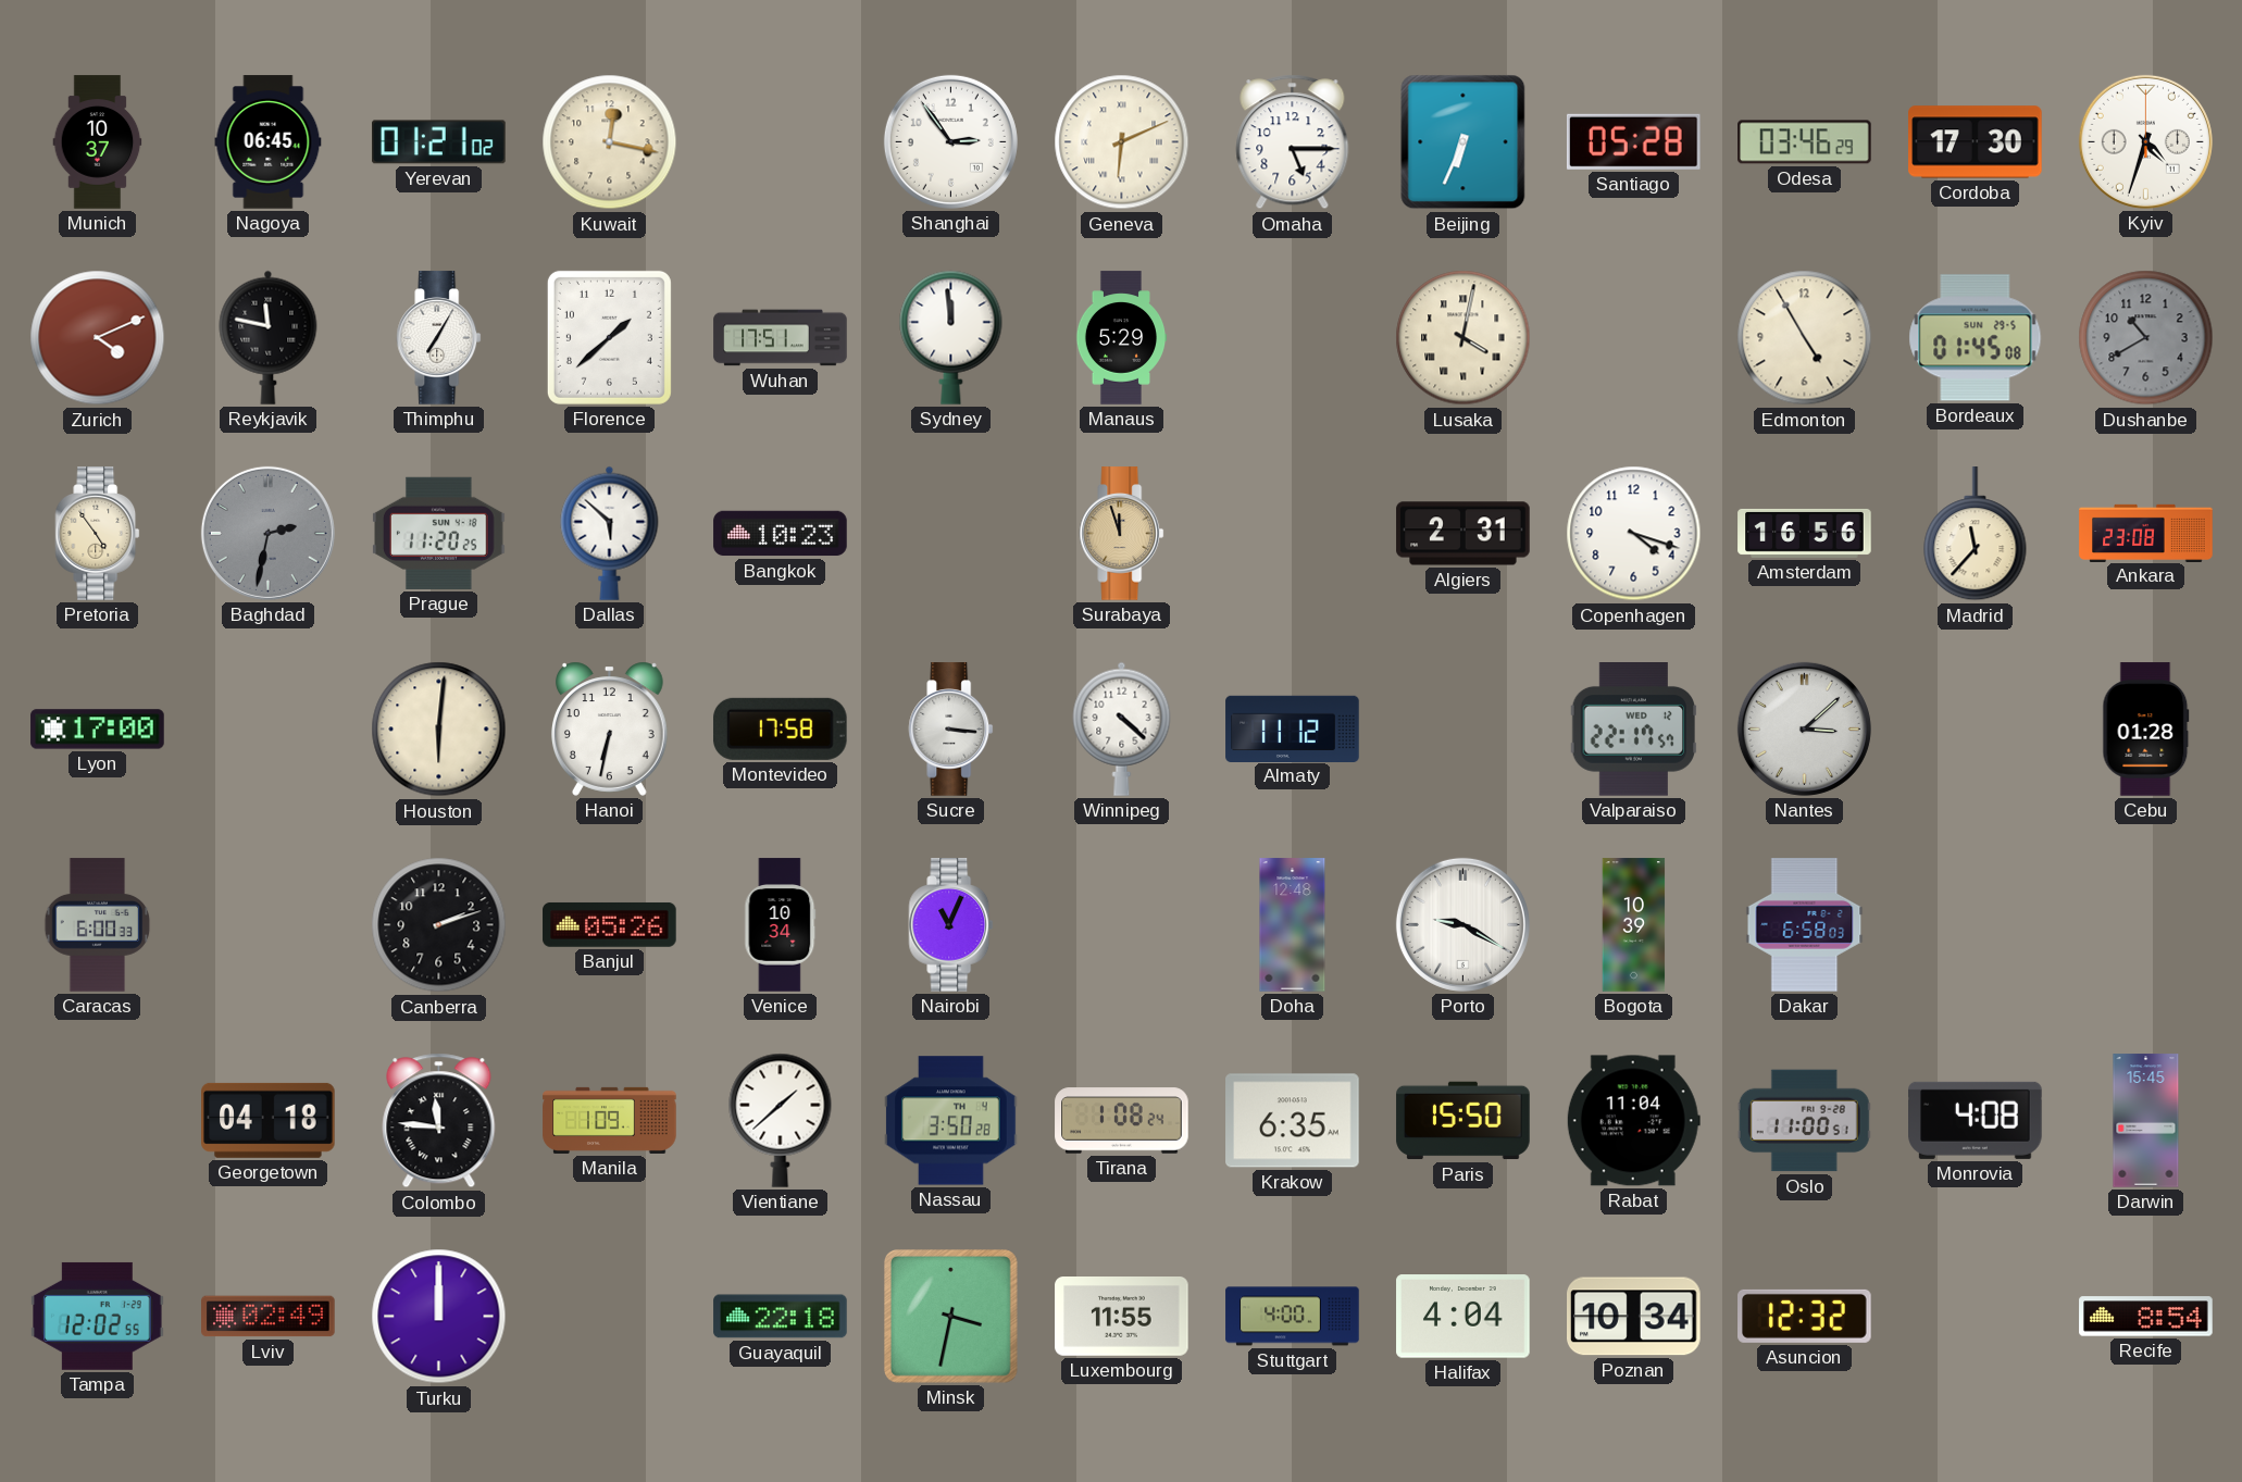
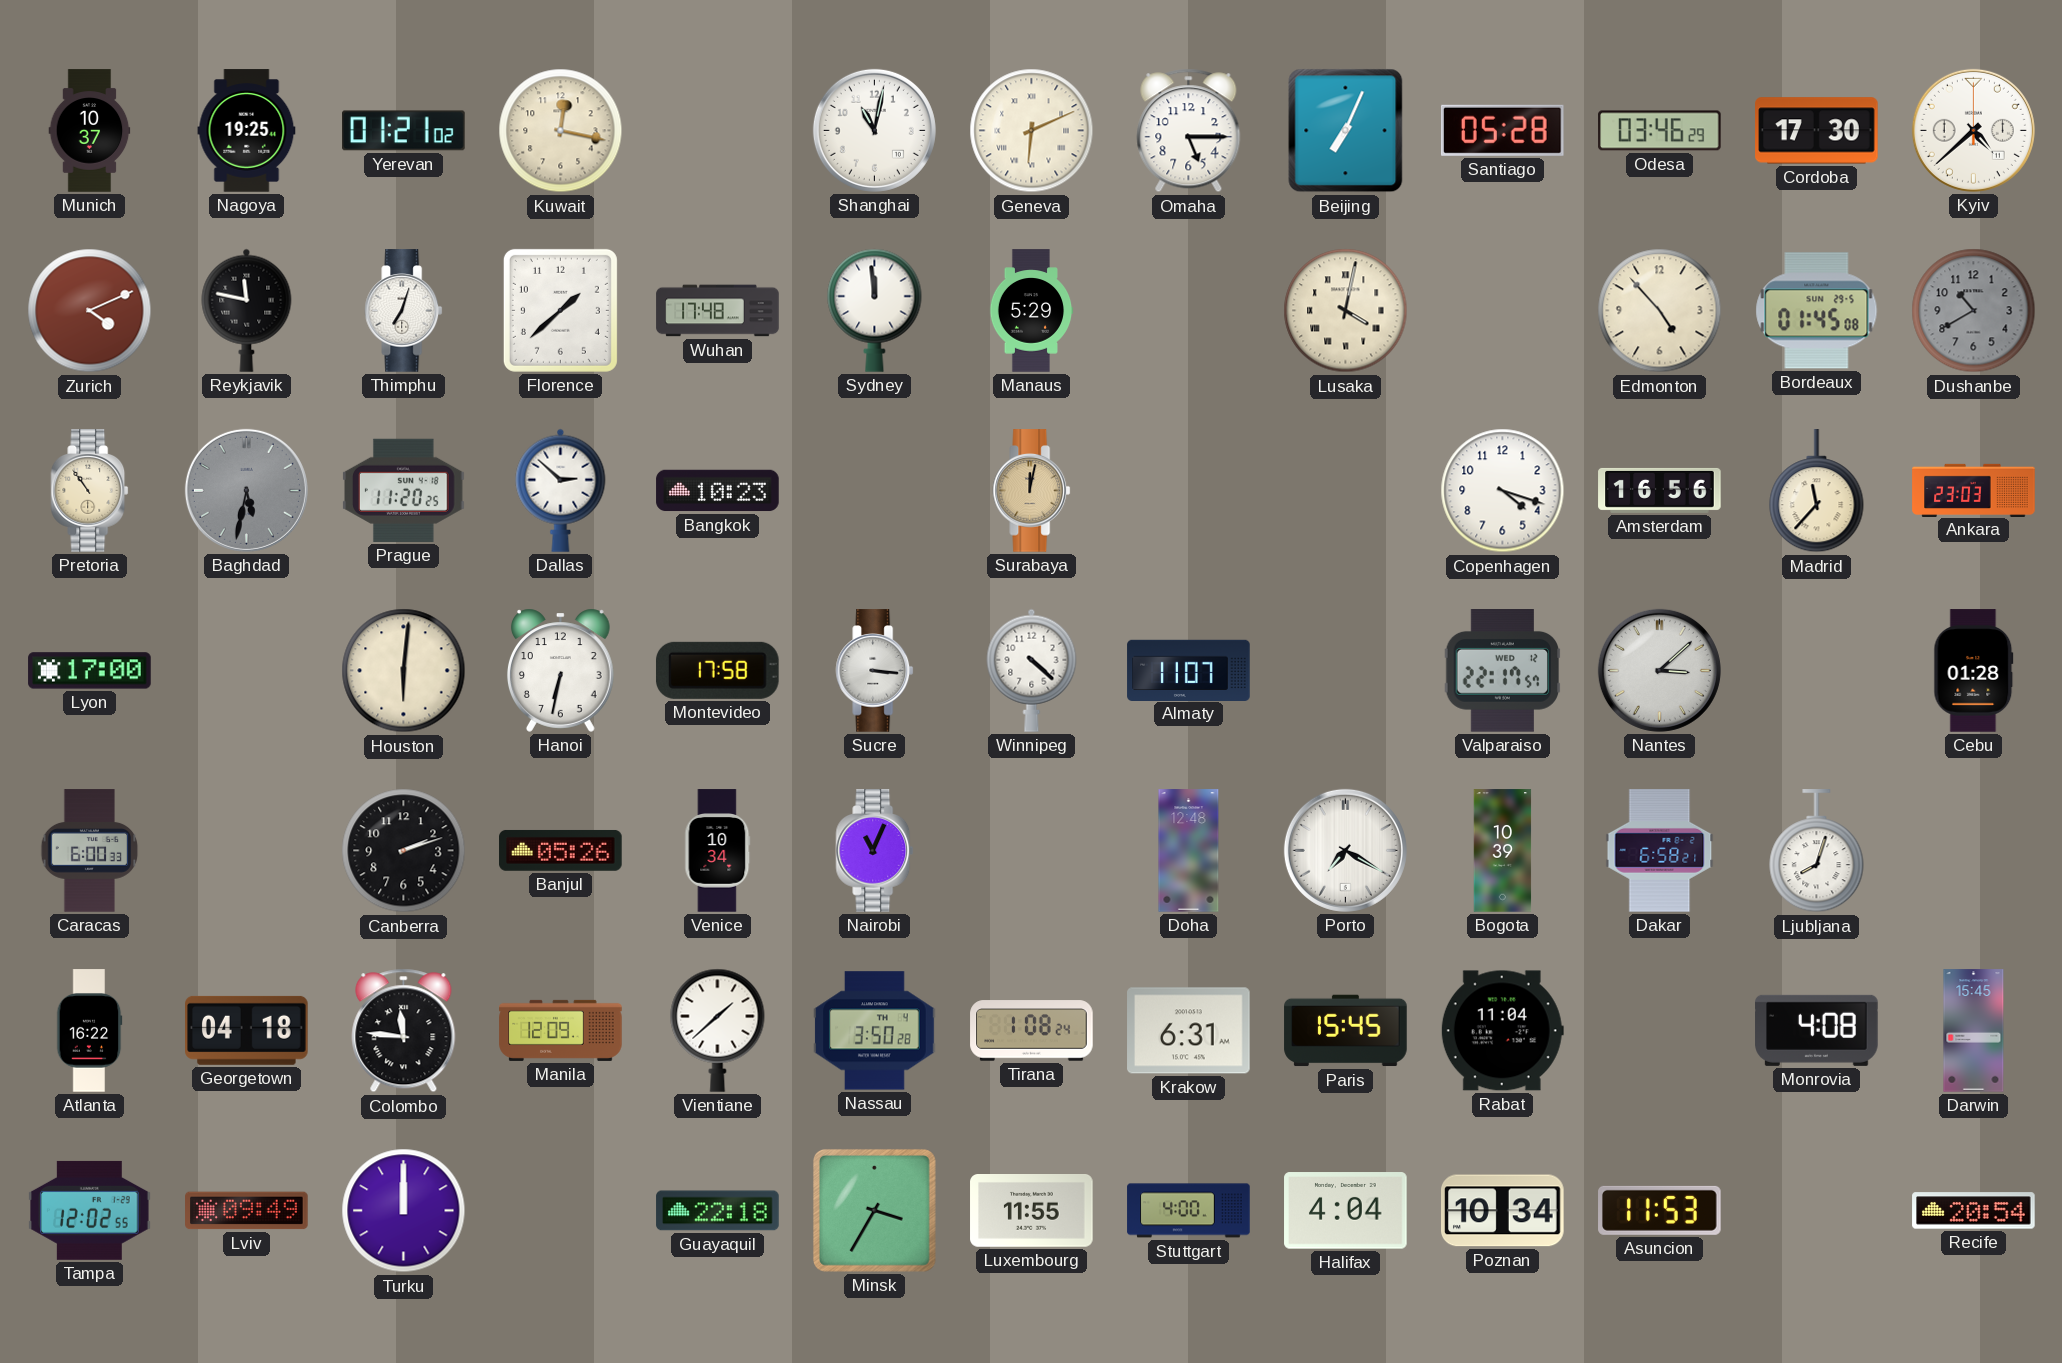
Nagoya: 06:45 -> 19:25 (247, 131)
Shanghai: 2:54 -> 11:02 (874, 130)
Beijing: 6:34 -> 7:04 (1346, 131)
Kyiv: 4:33 -> 4:38 (1973, 130)
Thimphu: 7:05 -> 7:03 (404, 311)
Wuhan: 17:51 -> 17:48 (718, 311)
Edmonton: 4:55 -> 4:53 (1660, 311)
Pretoria: 4:54 -> 10:54 (90, 491)
Baghdad: 2:32 -> 5:32 (246, 490)
Dallas: 5:52 -> 2:52 (561, 490)
Surabaya: 11:57 -> 12:02 (1032, 491)
Algiers: 2:31 -> none (1463, 534)
Ankara: 23:08 -> 23:03 (1974, 490)
Almaty: 11:12 -> 11:07 (1189, 670)
Porto: 9:20 -> 7:20 (1345, 850)
Dakar: 6:58:03 -> 6:58:21 (1660, 851)
Ljubljana: none -> 8:03 (1817, 851)
Atlanta: none -> 16:22 (89, 1031)
Manila: 1:09 -> 12:09 (561, 1030)
Krakow: 6:35 -> 6:31 (1189, 1031)
Paris: 15:50 -> 15:45 (1346, 1031)
Oslo: 11:00 -> none (1804, 1121)
Lviv: 02:49 -> 09:49 (247, 1211)
Minsk: 3:32 -> 3:35 (874, 1210)
Asuncion: 12:32 -> 11:53 (1660, 1210)
Recife: 8:54 -> 20:54 (1974, 1211)
